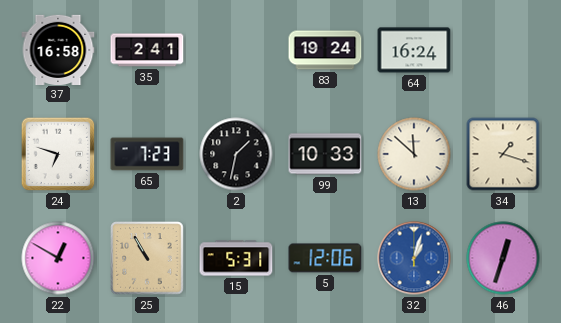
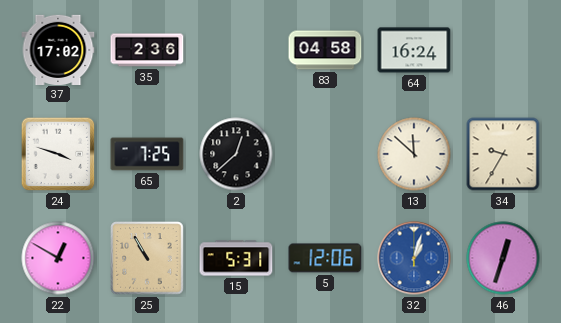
37: 16:58 -> 17:02 (58, 49)
35: 2:41 -> 2:36 (147, 50)
83: 19:24 -> 04:58 (325, 50)
24: 6:48 -> 3:48 (58, 154)
65: 7:23 -> 7:25 (147, 154)
2: 1:32 -> 12:38 (236, 154)
99: 10:33 -> none (325, 154)
34: 1:18 -> 9:35 (503, 154)
